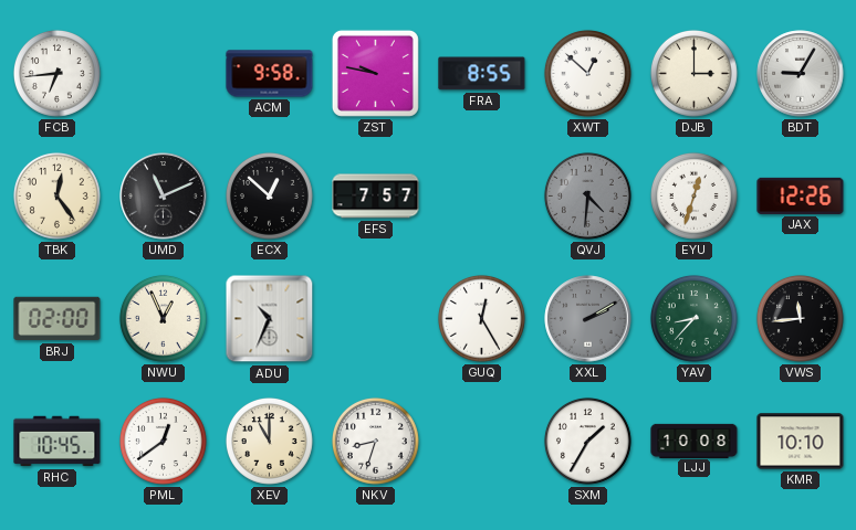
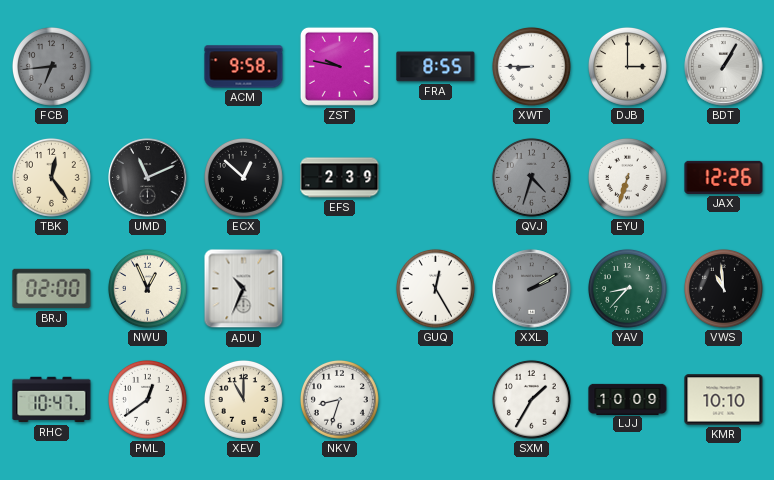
FCB dial: white -> grey (51, 66)
XWT: 12:52 -> 8:45 (531, 66)
BDT: 9:05 -> 1:05 (724, 67)
EFS: 7:57 -> 2:39 (340, 178)
QVJ: 4:31 -> 4:33 (531, 177)
EYU: 12:33 -> 6:33 (627, 177)
VWS: 11:44 -> 10:59 (723, 288)
RHC: 10:45 -> 10:47 (52, 400)
LJJ: 10:08 -> 10:09 (628, 399)
